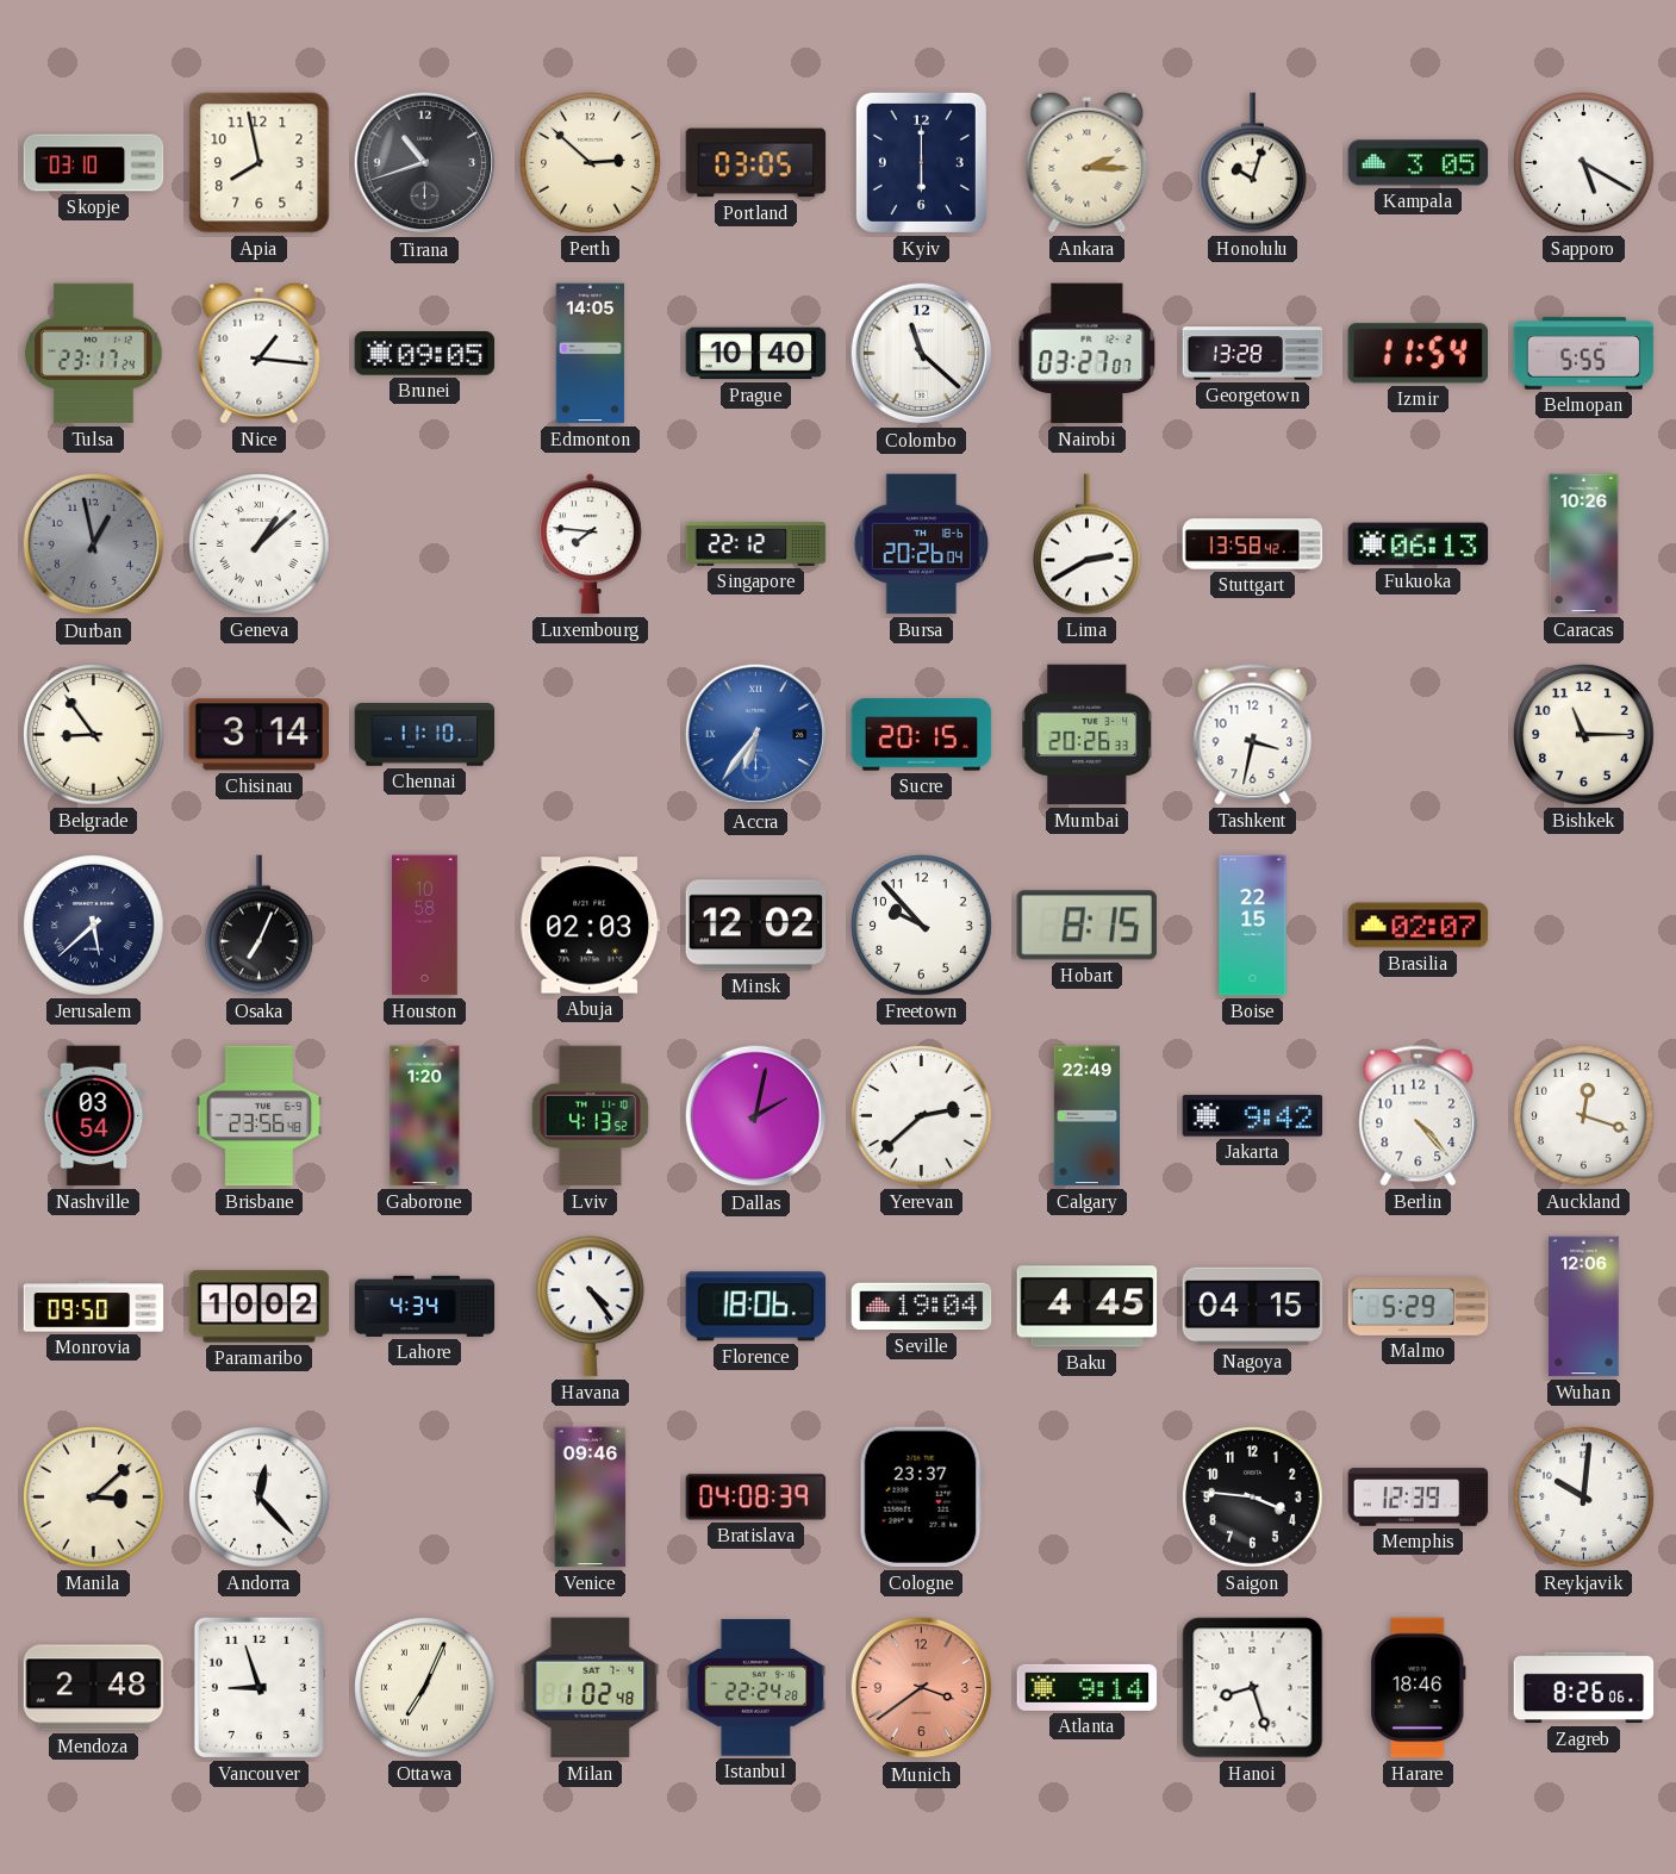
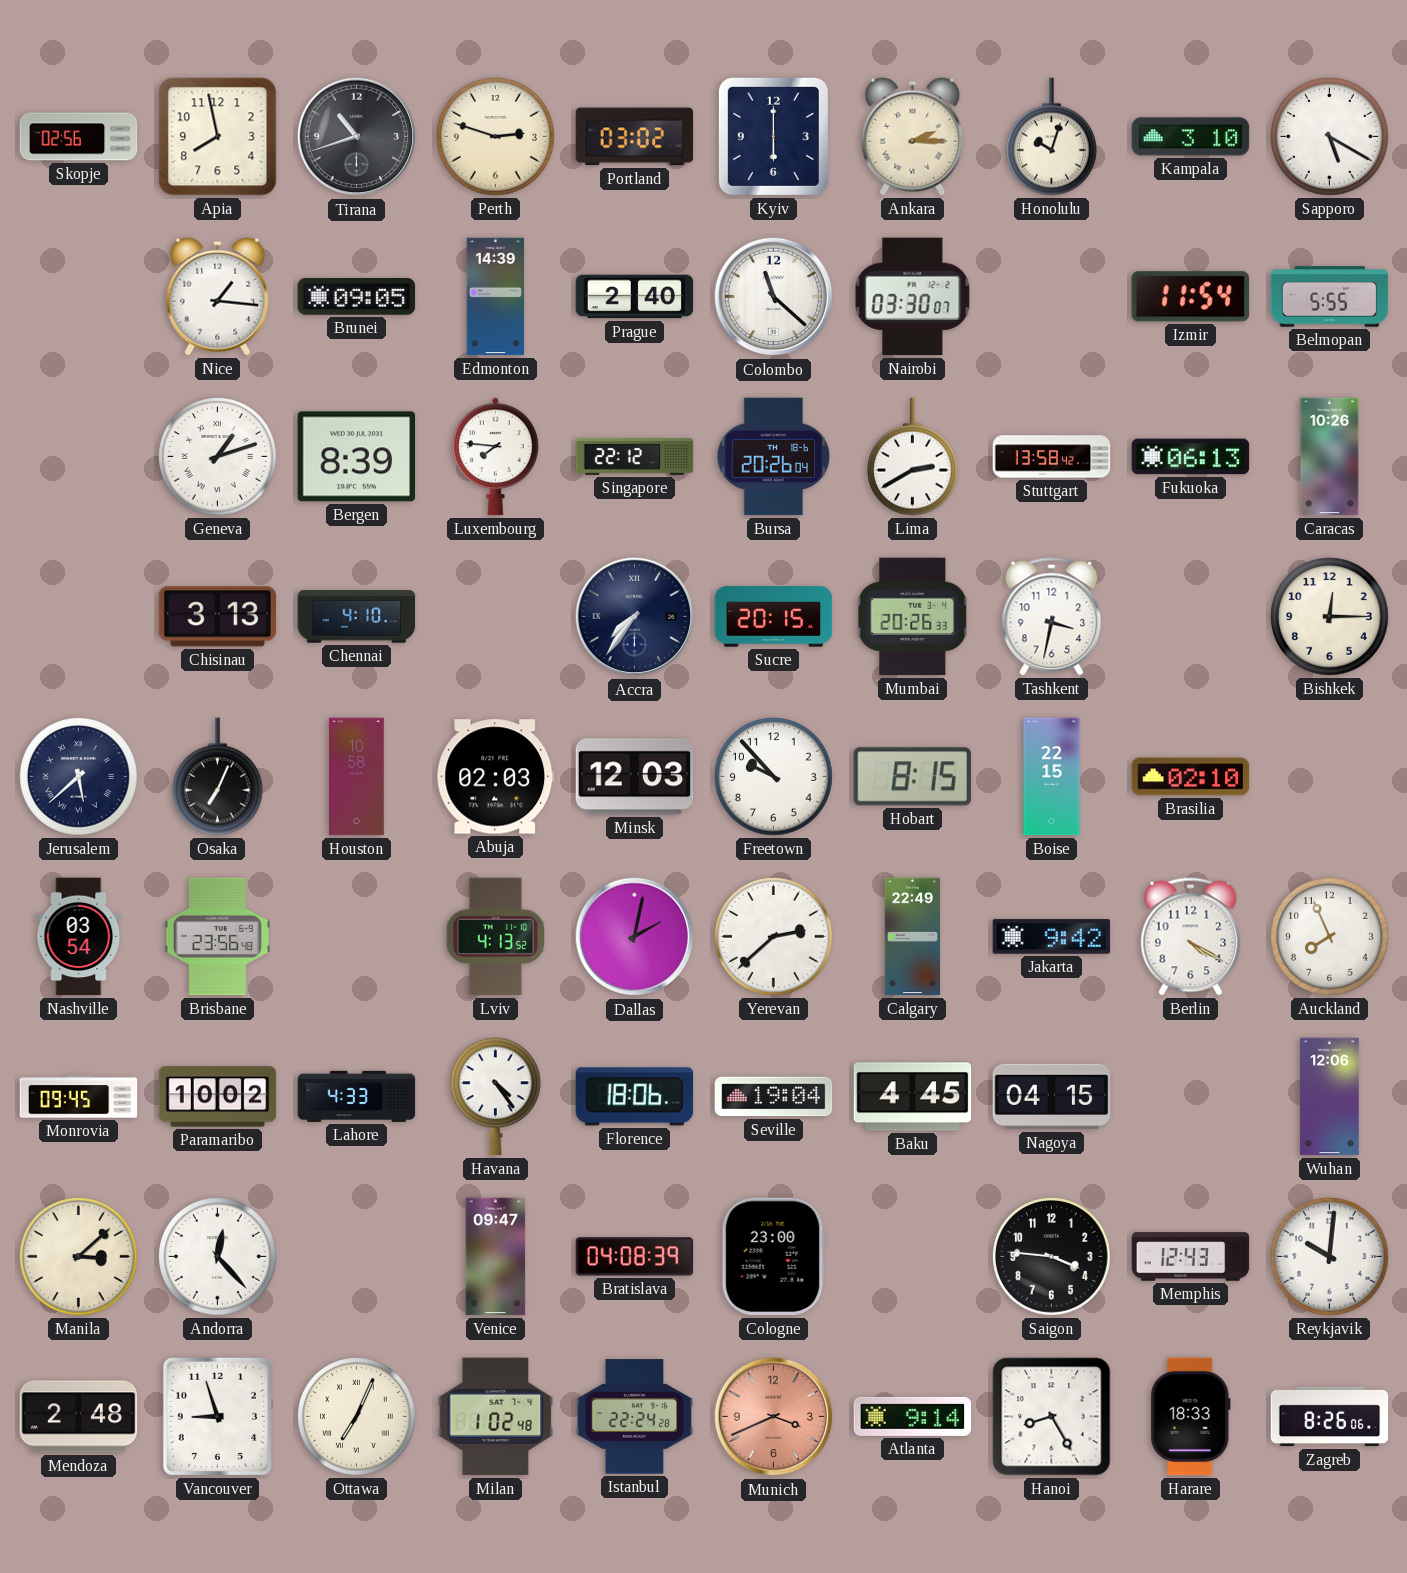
Skopje: 03:10 -> 02:56 (79, 137)
Perth: 2:52 -> 2:48 (496, 137)
Portland: 03:05 -> 03:02 (635, 137)
Kampala: 3:05 -> 3:10 (1191, 137)
Tulsa: 23:17 -> none (94, 354)
Edmonton: 14:05 -> 14:39 (496, 297)
Prague: 10:40 -> 2:40 (635, 297)
Nairobi: 03:27 -> 03:30 (913, 297)
Georgetown: 13:28 -> none (1253, 354)
Durban: 12:58 -> none (94, 544)
Geneva: 1:08 -> 1:12 (218, 457)
Bergen: none -> 8:39 (357, 457)
Belgrade: 8:54 -> none (94, 735)
Chisinau: 3:14 -> 3:13 (218, 617)
Chennai: 11:10 -> 4:10 (357, 617)
Accra: 6:36 -> 7:36 (635, 617)
Accra dial: blue -> navy (635, 617)
Bishkek: 11:15 -> 12:15 (1330, 617)
Minsk: 12:02 -> 12:03 (635, 777)
Brasilia: 02:07 -> 02:10 (1191, 777)
Gaborone: 1:20 -> none (425, 1116)
Berlin: 4:23 -> 4:20 (1191, 937)
Auckland: 12:18 -> 7:56 (1330, 937)
Monrovia: 09:50 -> 09:45 (79, 1097)
Lahore: 4:34 -> 4:33 (357, 1096)
Malmo: 5:29 -> none (1419, 1307)
Venice: 09:46 -> 09:47 (496, 1257)
Cologne: 23:37 -> 23:00 (773, 1257)
Memphis: 12:39 -> 12:43 (1191, 1257)
Munich: 3:39 -> 3:41 (774, 1417)
Hanoi: 8:27 -> 8:25 (1052, 1417)
Harare: 18:46 -> 18:33 (1191, 1417)
